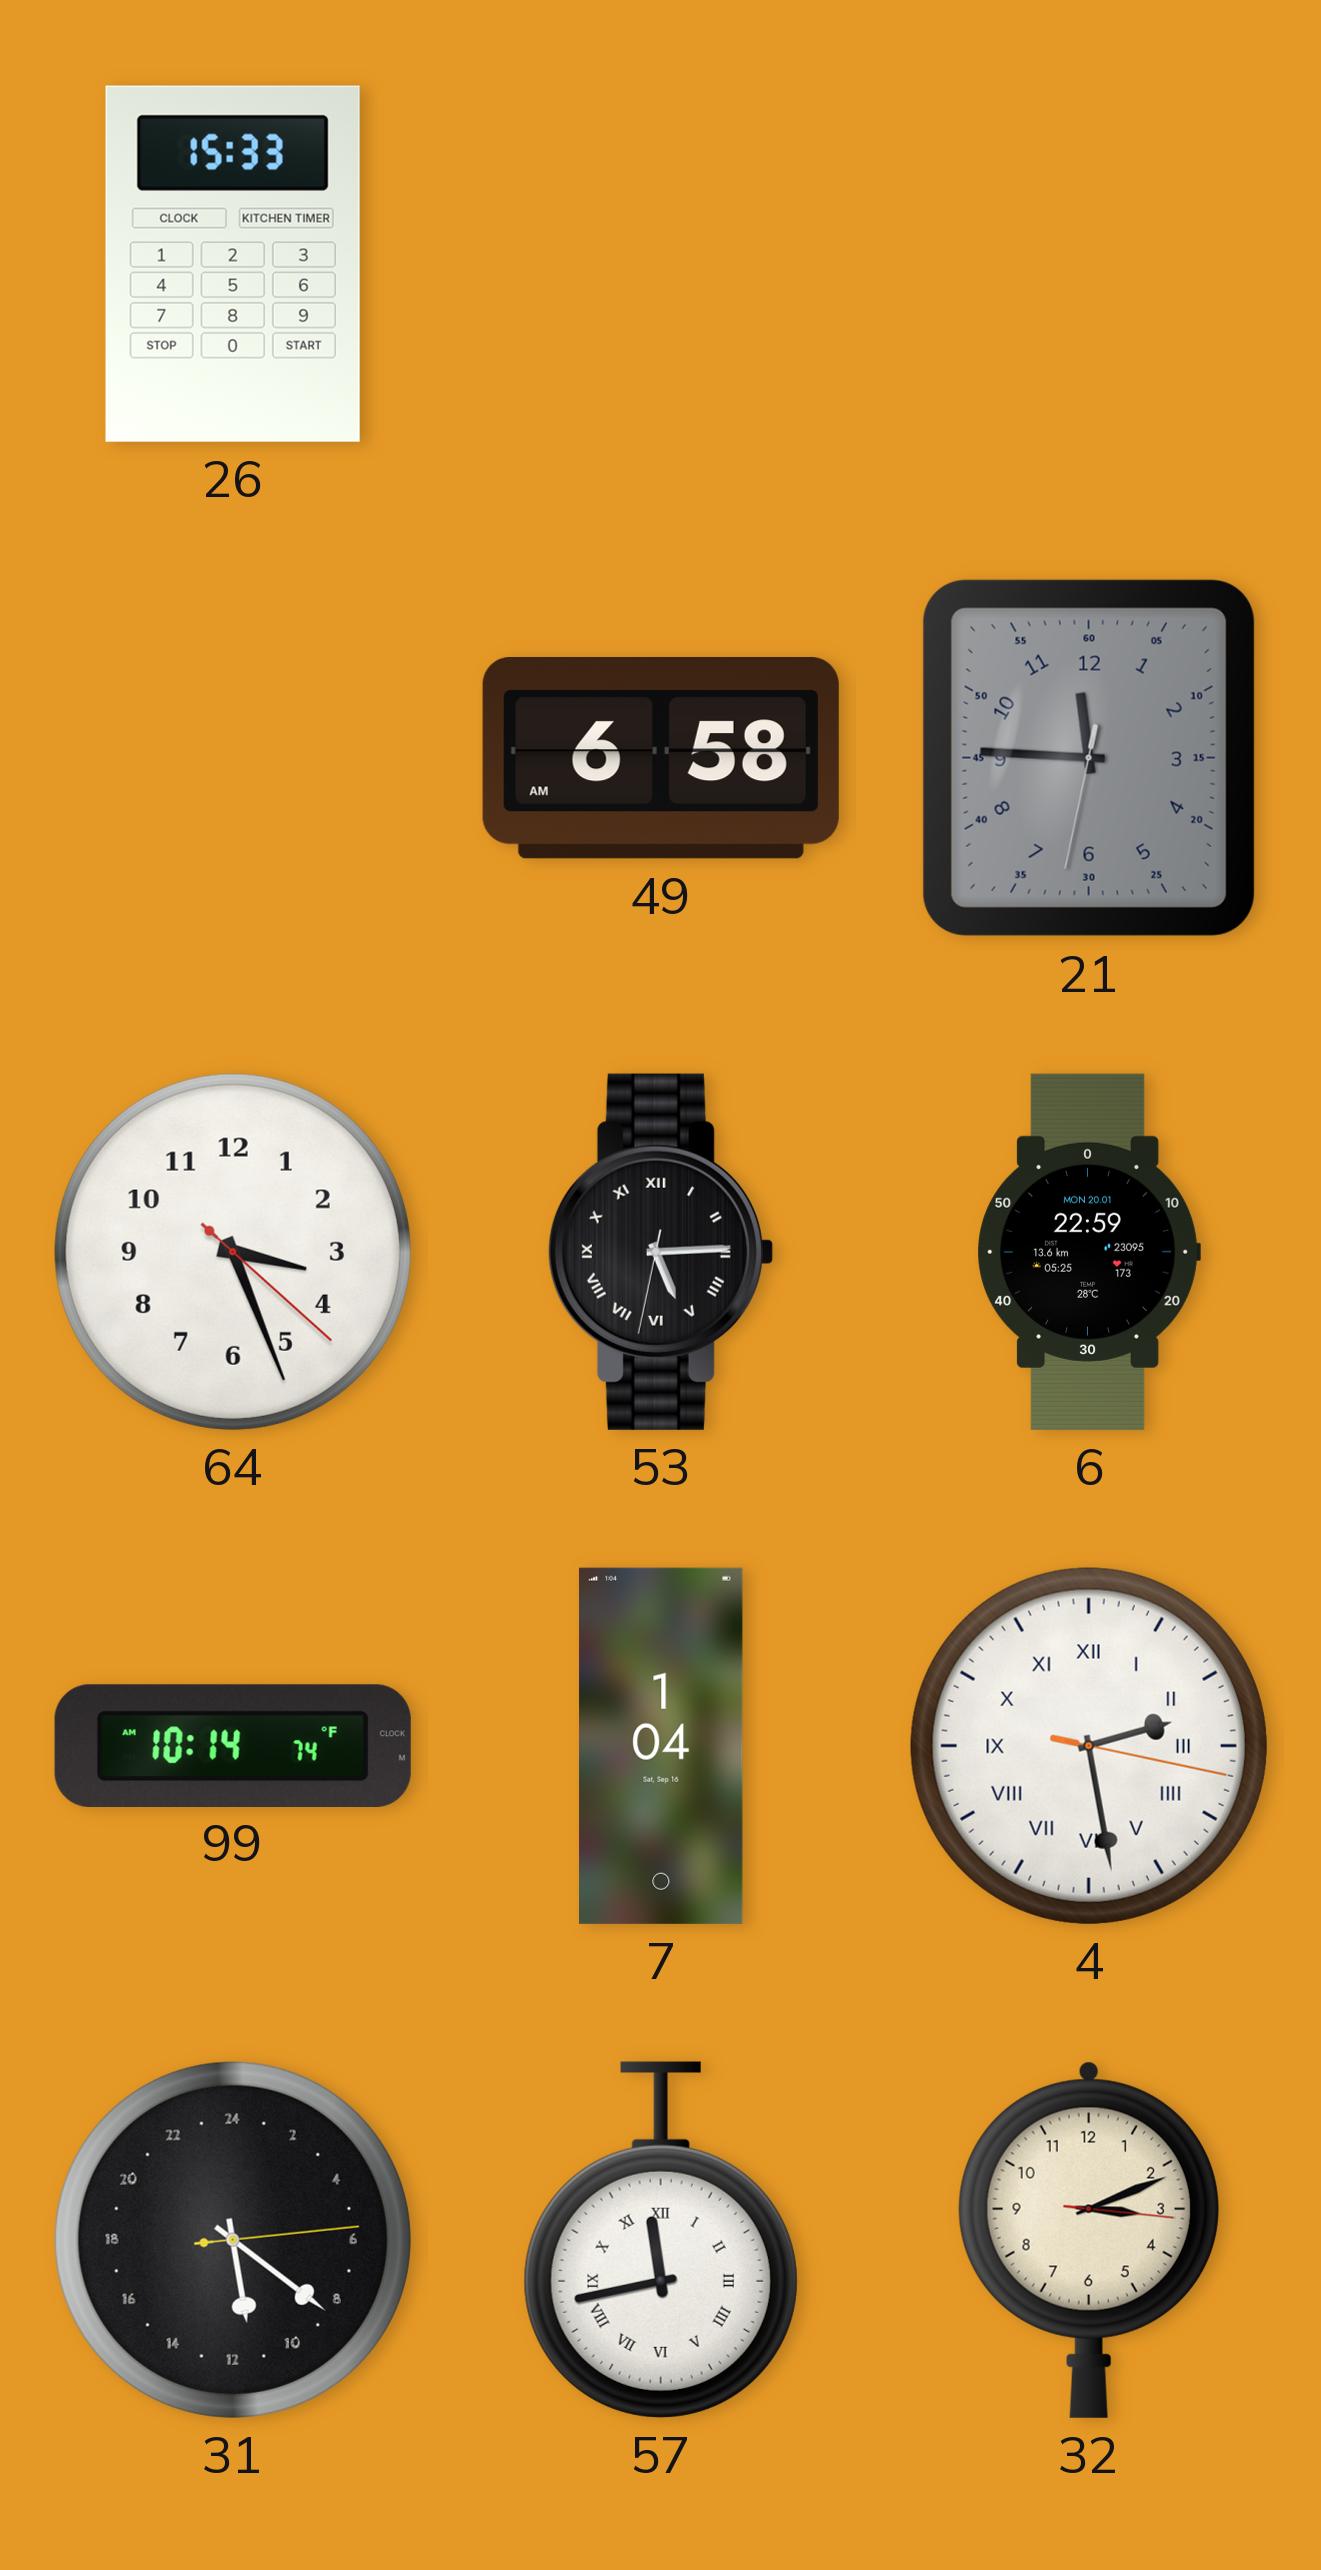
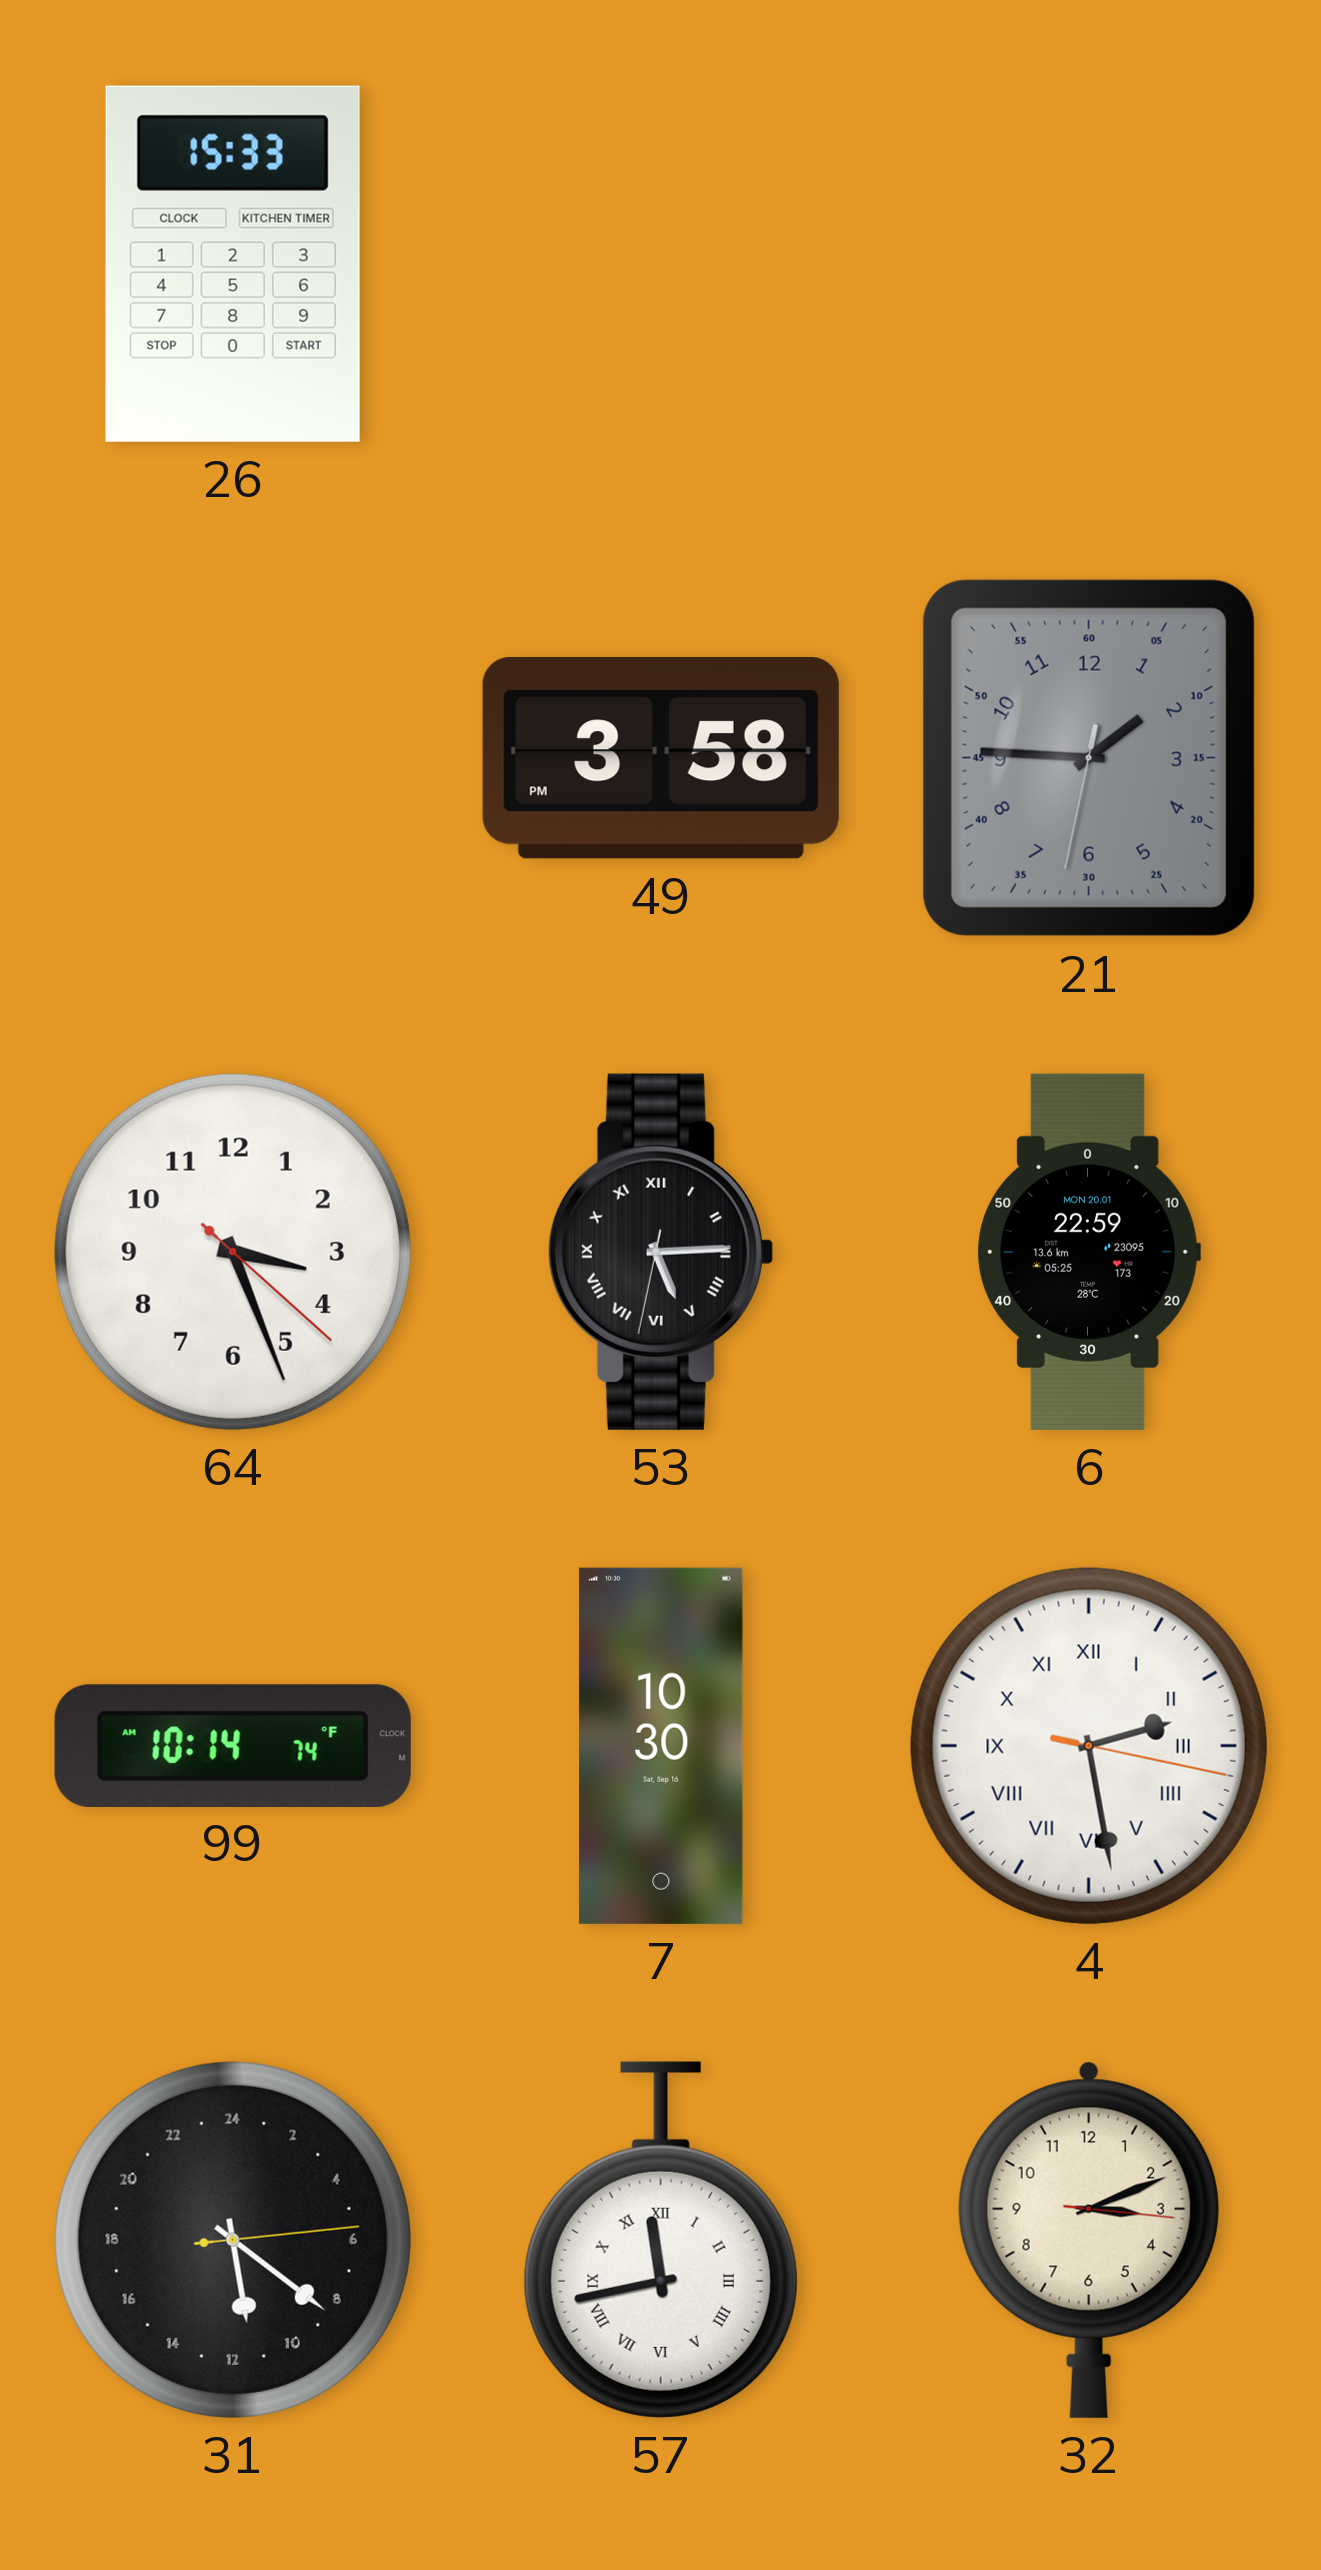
49: 6:58 -> 3:58 (661, 759)
21: 11:45 -> 1:45 (1089, 758)
7: 1:04 -> 10:30 (661, 1746)
